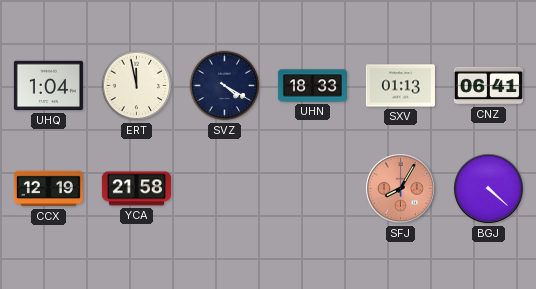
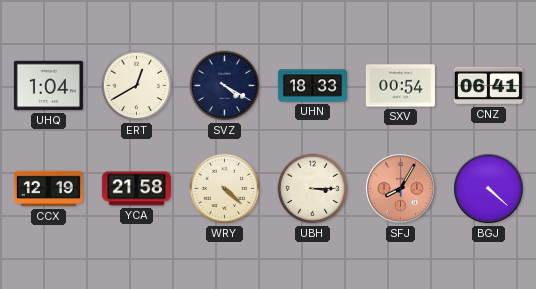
ERT: 11:58 -> 12:40 (137, 86)
SXV: 01:13 -> 00:54 (400, 86)
WRY: none -> 4:22 (225, 189)
UBH: none -> 3:15 (313, 189)
